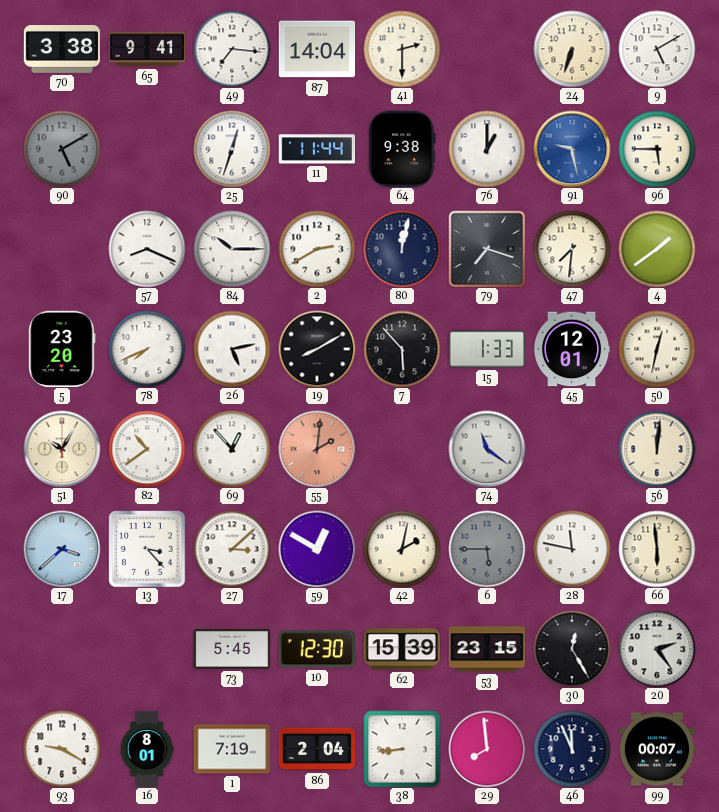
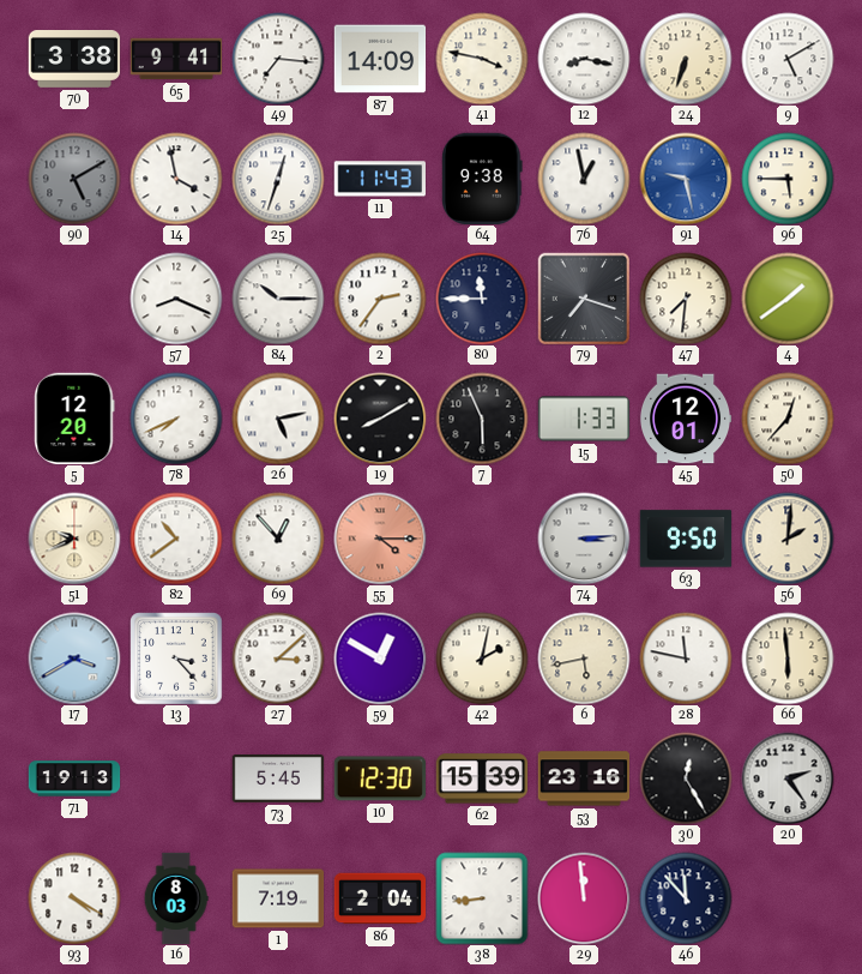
87: 14:04 -> 14:09 (380, 59)
41: 2:30 -> 3:47 (482, 59)
12: none -> 8:17 (584, 59)
14: none -> 3:58 (176, 179)
11: 11:44 -> 11:43 (379, 179)
76: 1:00 -> 12:58 (584, 179)
2: 2:40 -> 2:36 (380, 299)
80: 12:02 -> 11:45 (482, 299)
5: 23:20 -> 12:20 (74, 419)
7: 5:53 -> 5:56 (482, 419)
50: 12:32 -> 12:37 (788, 419)
51: 10:05 -> 9:41 (74, 539)
55: 2:01 -> 4:15 (380, 539)
74: 11:21 -> 3:14 (584, 539)
63: none -> 9:50 (686, 539)
56: 12:01 -> 2:01 (788, 539)
17: 3:38 -> 3:40 (74, 659)
6: 5:45 -> 5:43 (584, 659)
6 dial: grey -> cream (584, 659)
71: none -> 19:13 (74, 778)
53: 23:15 -> 23:16 (584, 778)
93: 9:20 -> 4:20 (74, 898)
16: 8:01 -> 8:03 (176, 898)
29: 7:59 -> 11:59 (584, 898)
46: 11:56 -> 11:53 (686, 898)
99: 00:07 -> none (657, 749)
